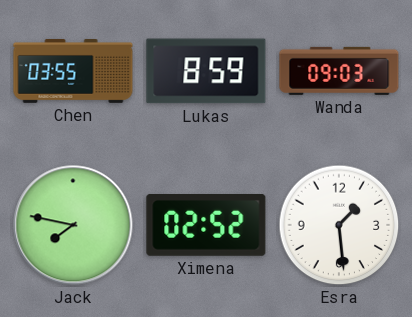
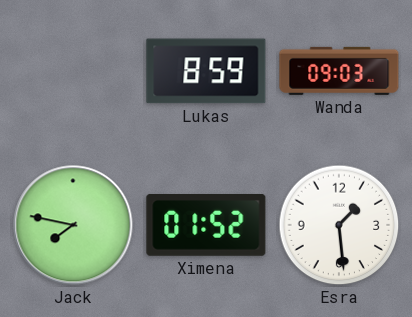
Chen: 03:55 -> none (73, 72)
Ximena: 02:52 -> 01:52 (206, 226)
